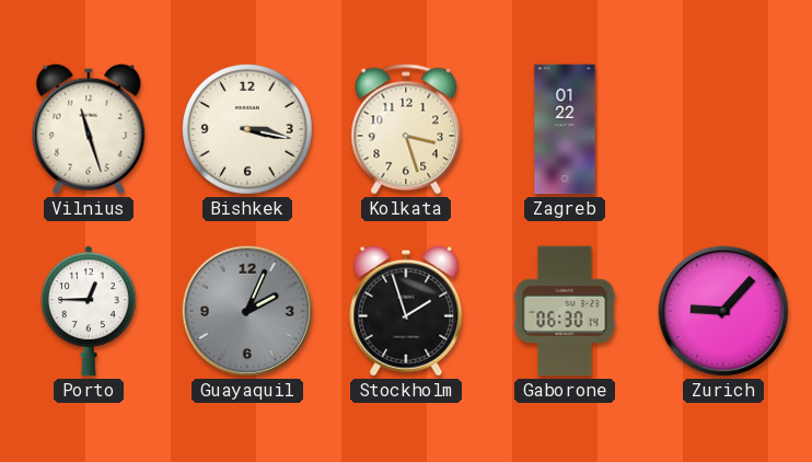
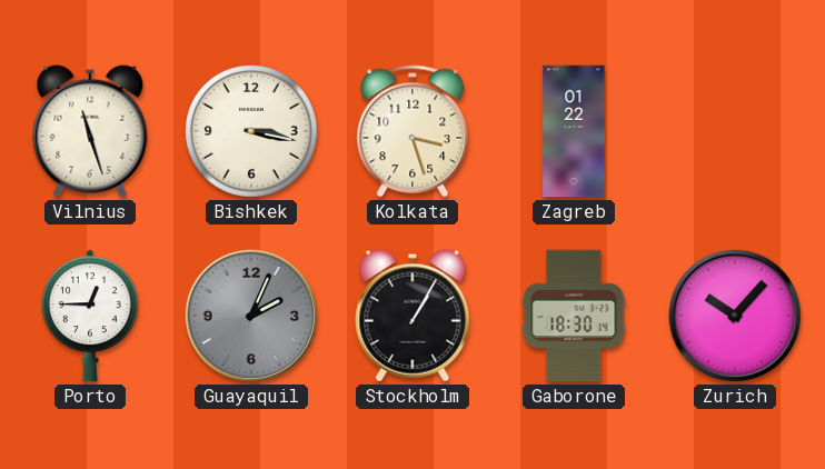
Stockholm: 1:57 -> 1:05 (412, 316)
Gaborone: 06:30 -> 18:30 (574, 316)
Zurich: 9:07 -> 10:07 (735, 316)
